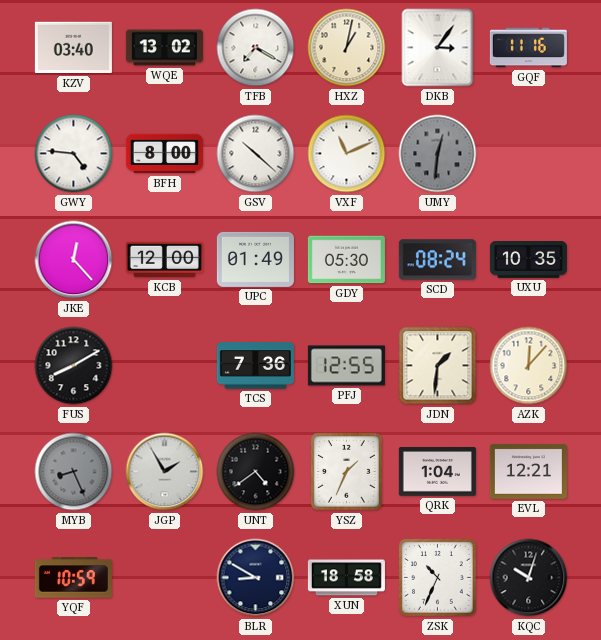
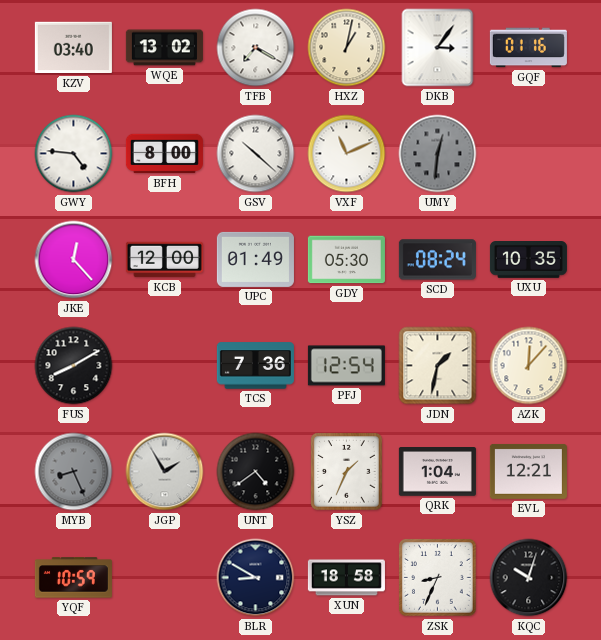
GQF: 11:16 -> 01:16 (528, 48)
PFJ: 12:55 -> 12:54 (346, 366)
JDN: 1:31 -> 1:32 (438, 366)
ZSK: 10:34 -> 8:34 (438, 578)
